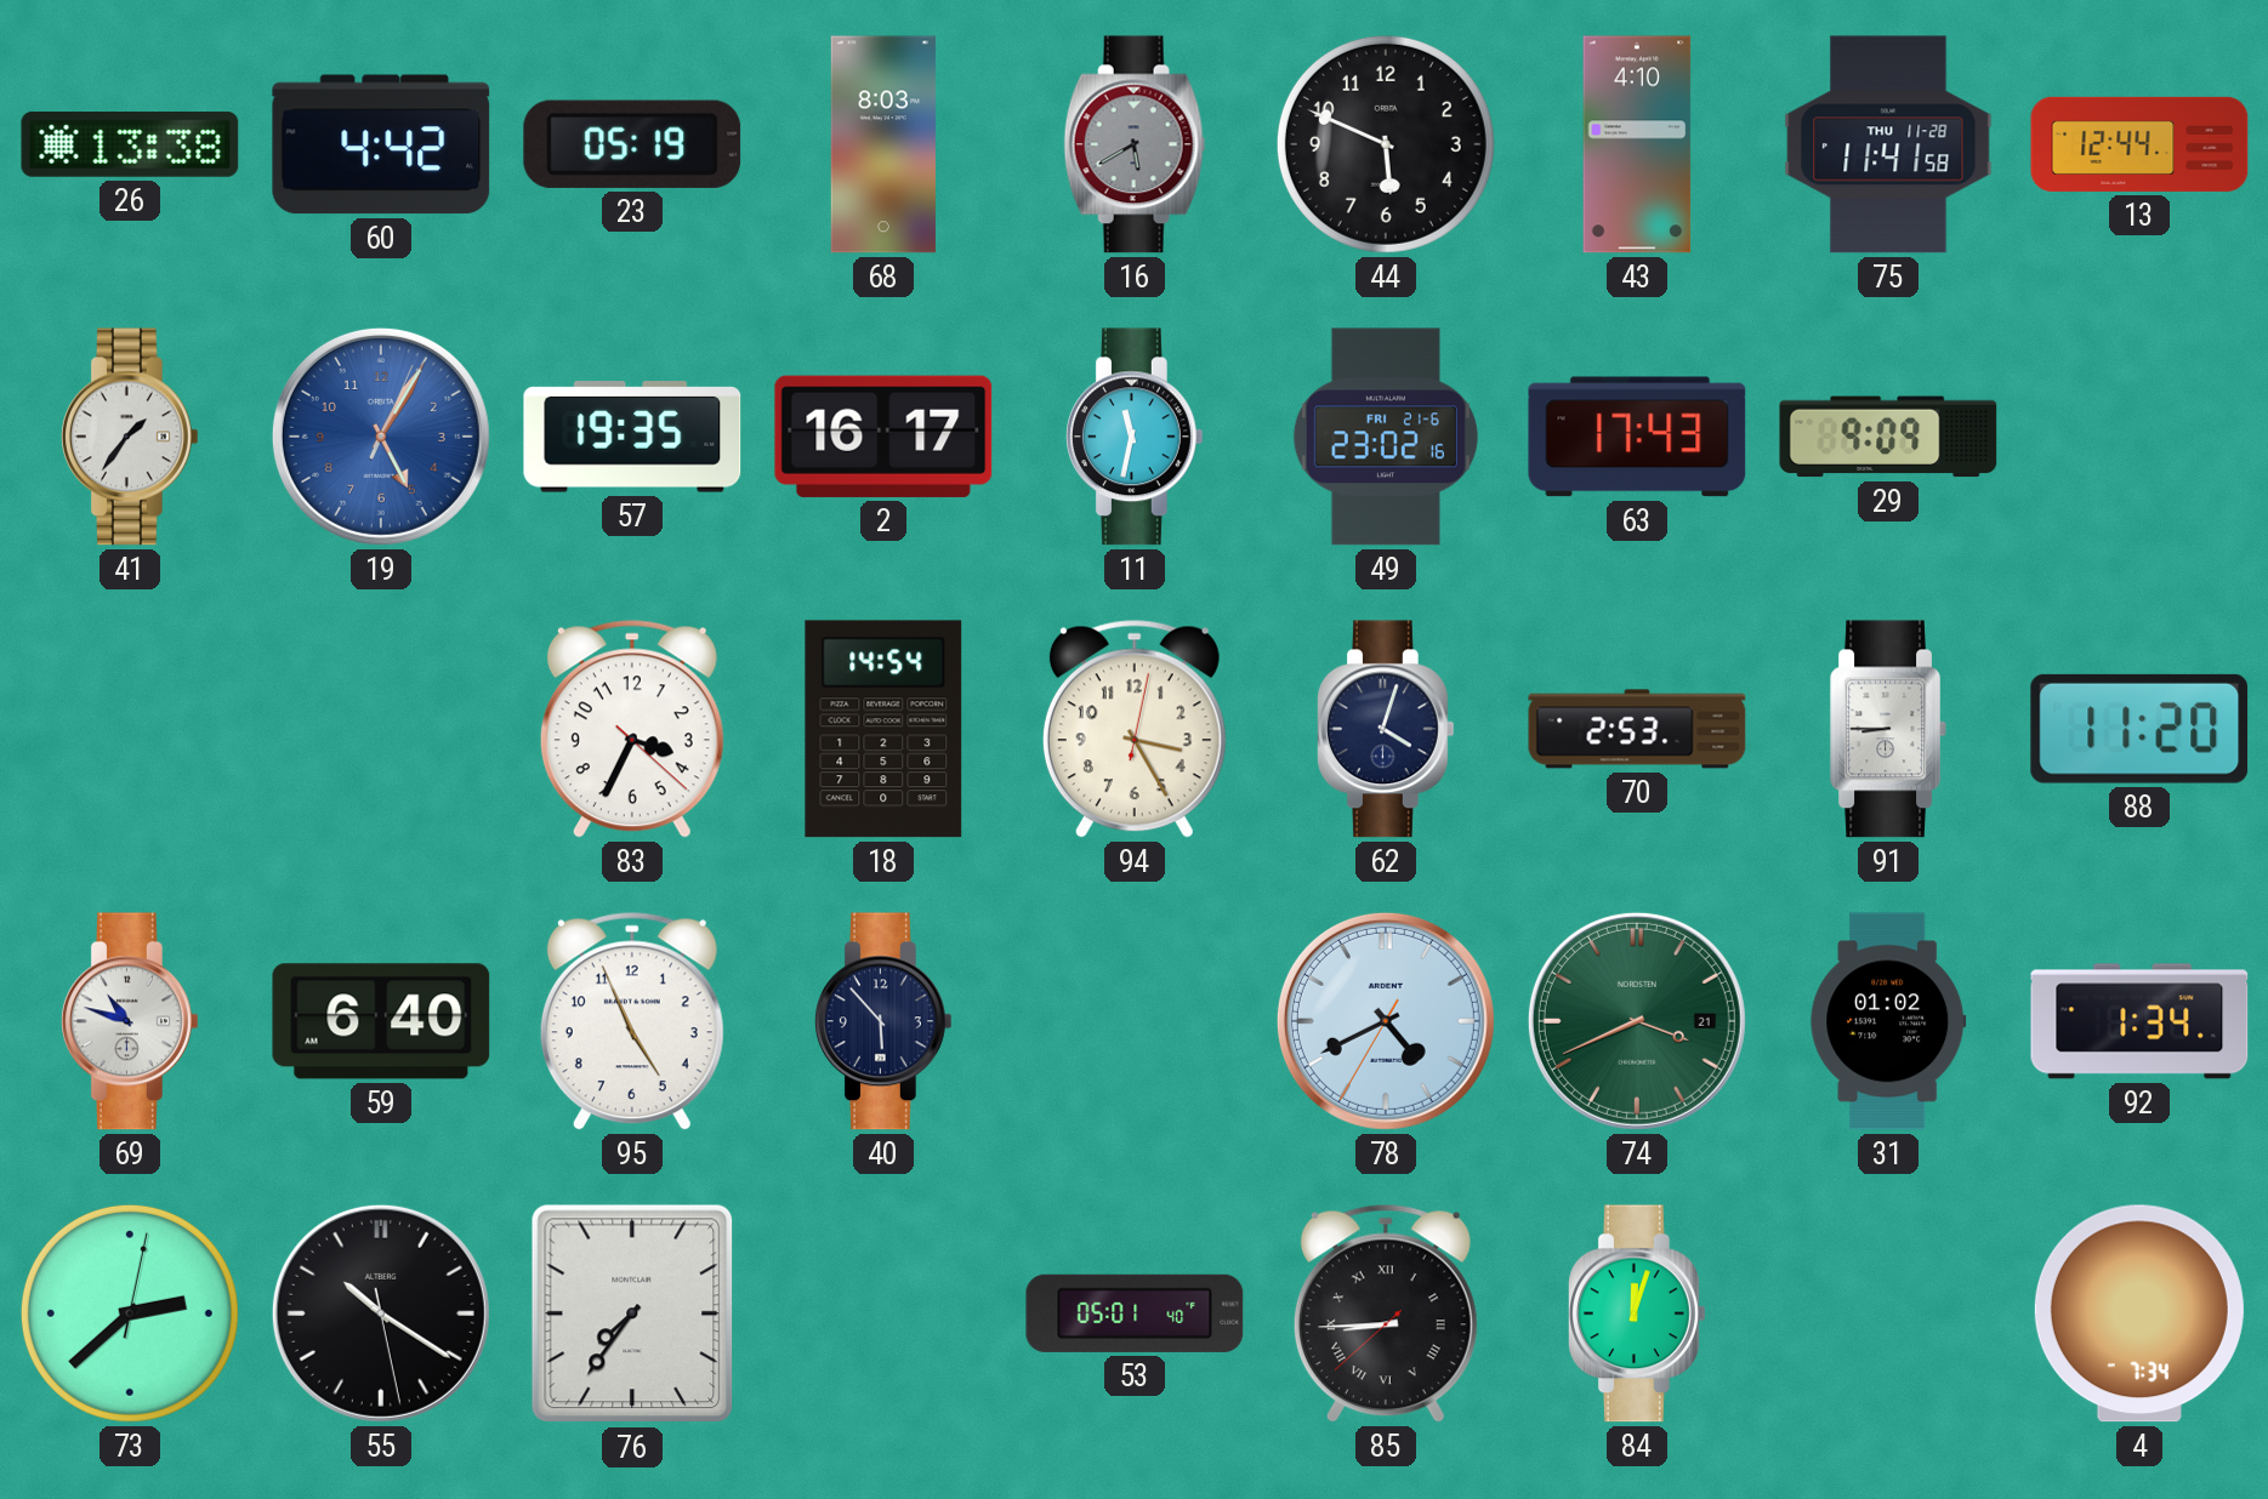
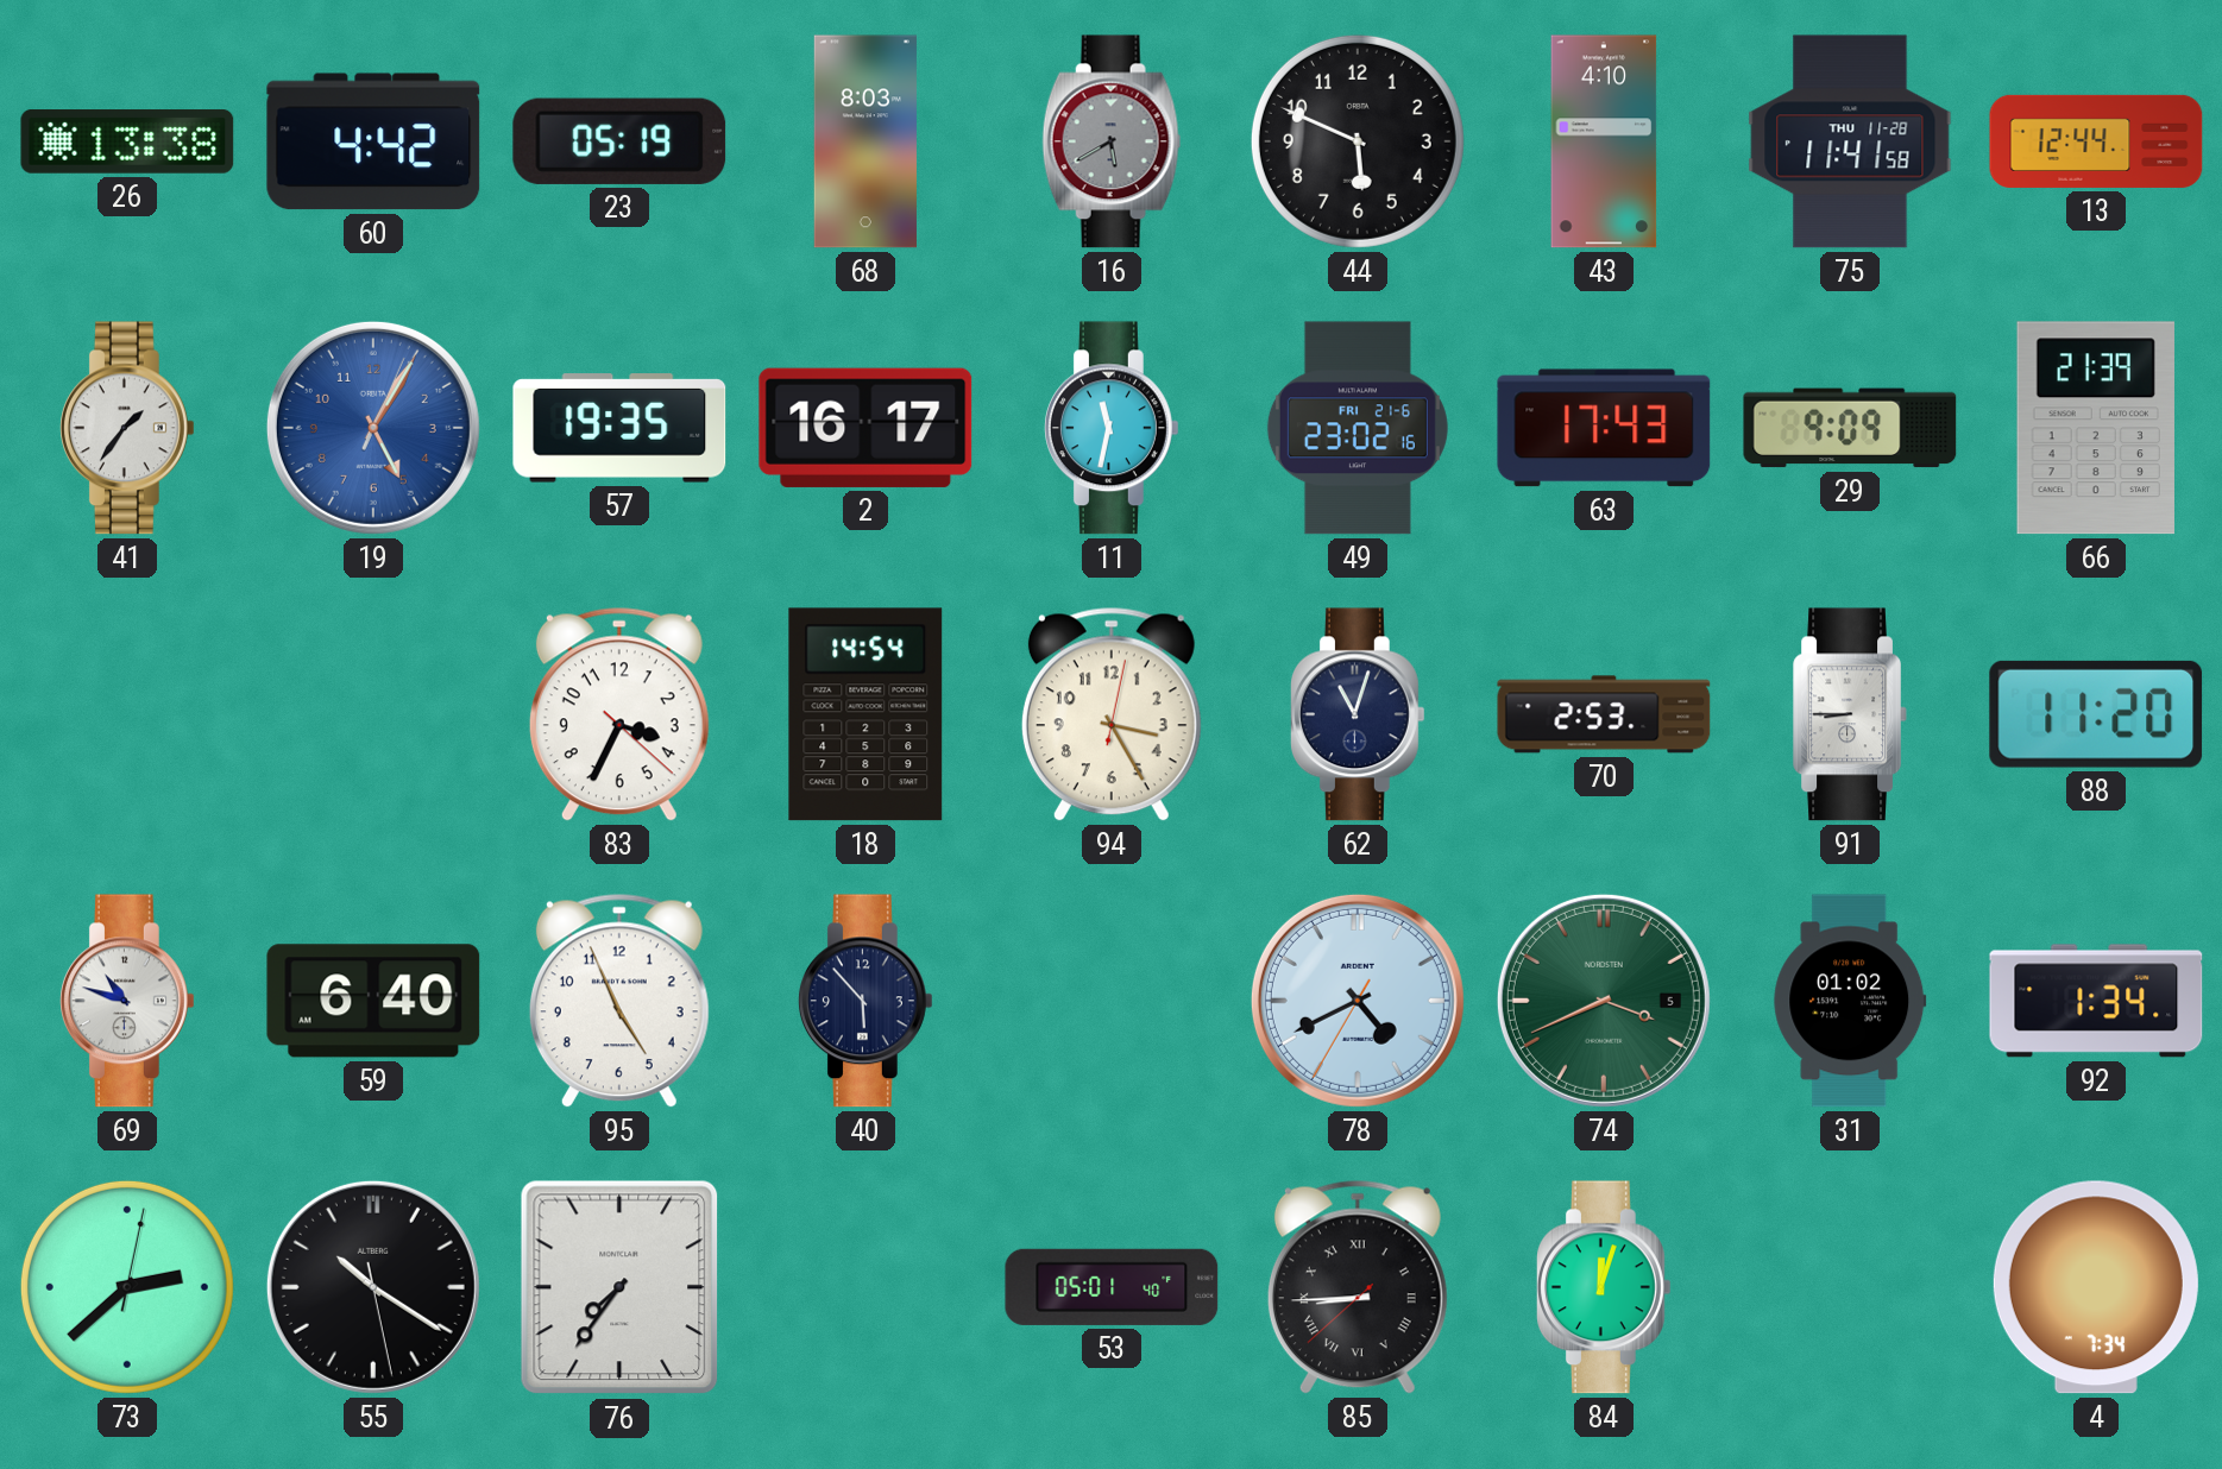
66: none -> 21:39 (2096, 428)
62: 4:03 -> 11:03 (1358, 714)
74 date: 21 -> 5 (1604, 1001)
